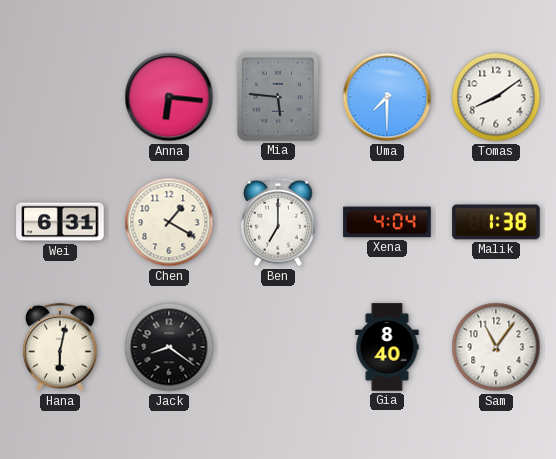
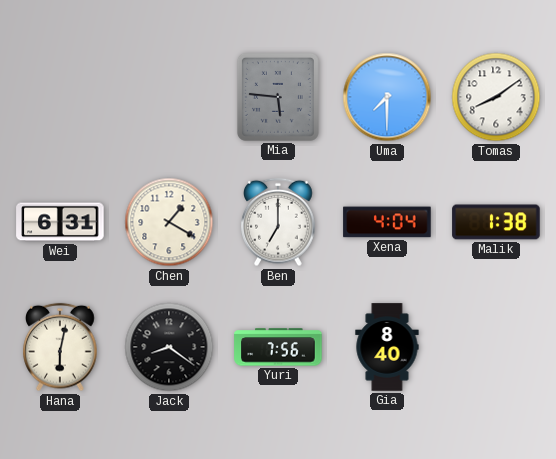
Anna: 6:16 -> none (169, 97)
Yuri: none -> 7:56 (278, 347)
Sam: 11:06 -> none (496, 347)
